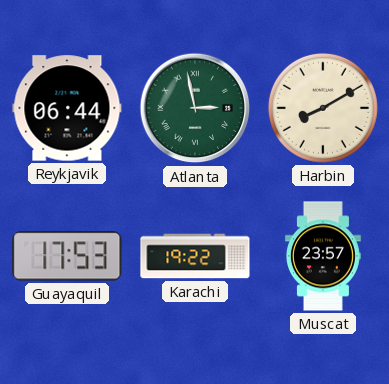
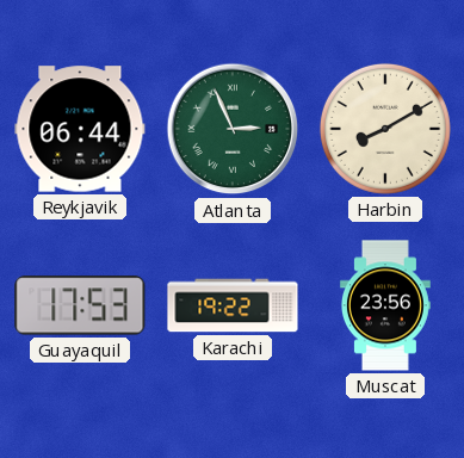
Atlanta: 2:58 -> 2:56 (233, 129)
Muscat: 23:57 -> 23:56 (385, 305)
